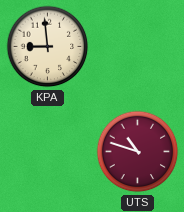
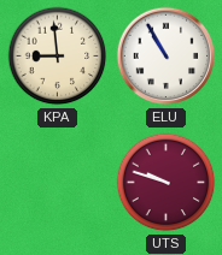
ELU: none -> 10:55 (166, 57)
UTS: 10:48 -> 9:48 (166, 183)
